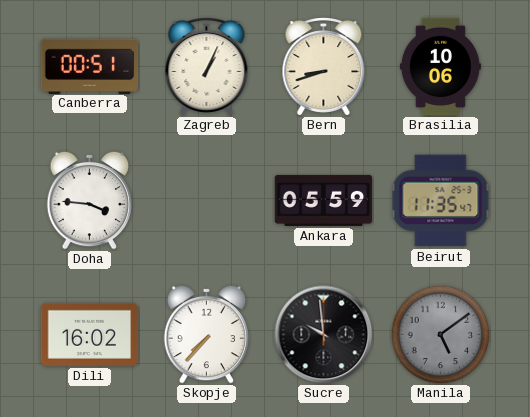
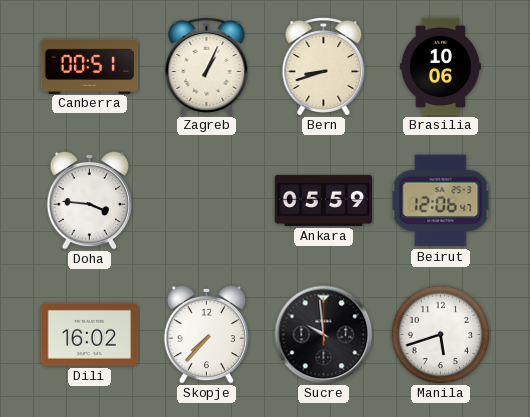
Beirut: 11:35 -> 12:06 (441, 201)
Manila: 5:09 -> 5:42 (441, 335)
Manila dial: grey -> white (441, 335)
